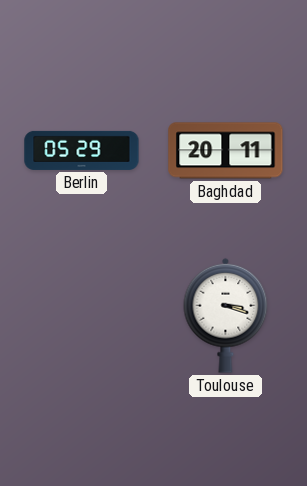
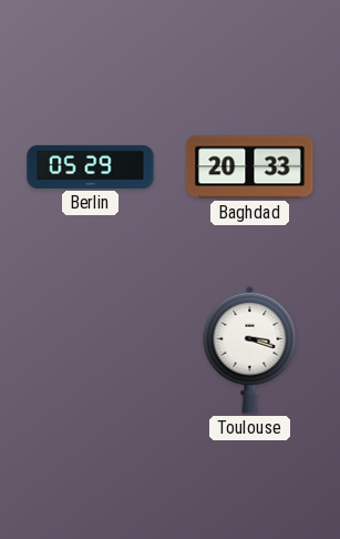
Baghdad: 20:11 -> 20:33 (250, 167)
